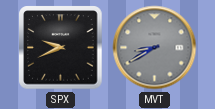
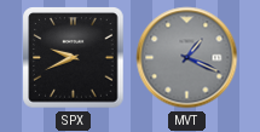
MVT: 8:40 -> 1:19 (187, 58)
